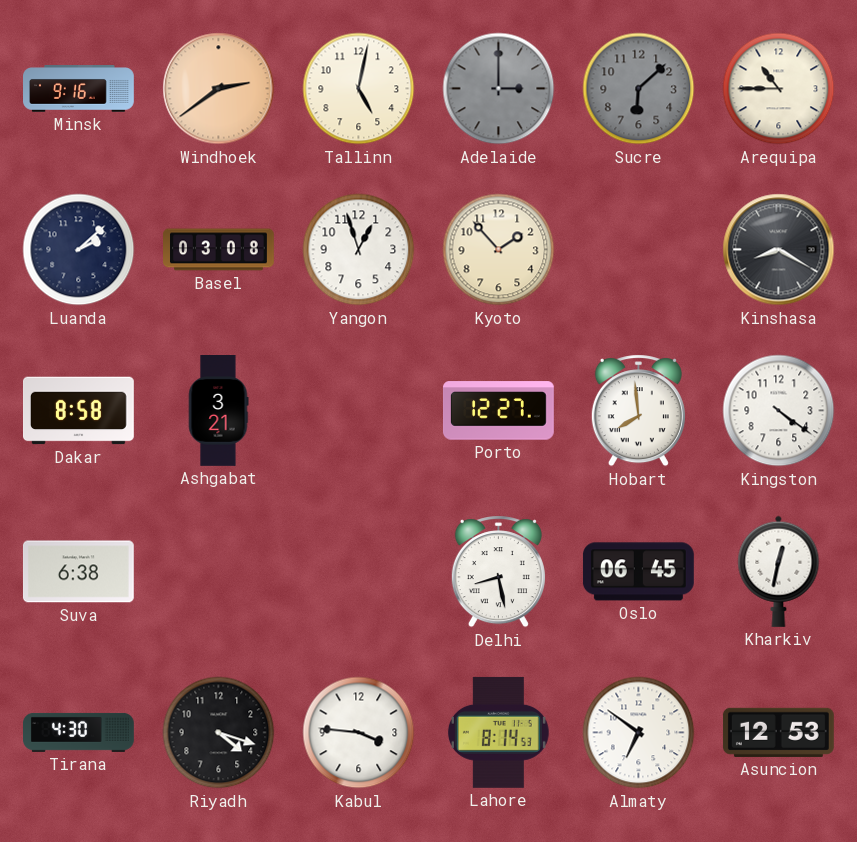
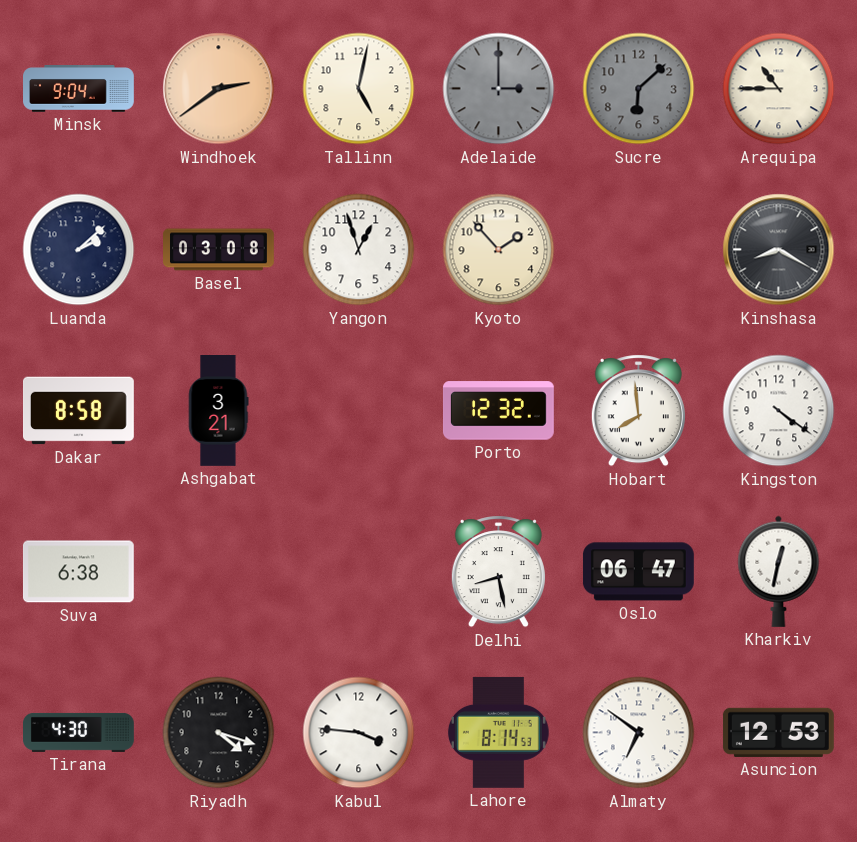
Minsk: 9:16 -> 9:04 (79, 89)
Porto: 12:27 -> 12:32 (498, 411)
Oslo: 06:45 -> 06:47 (638, 572)
